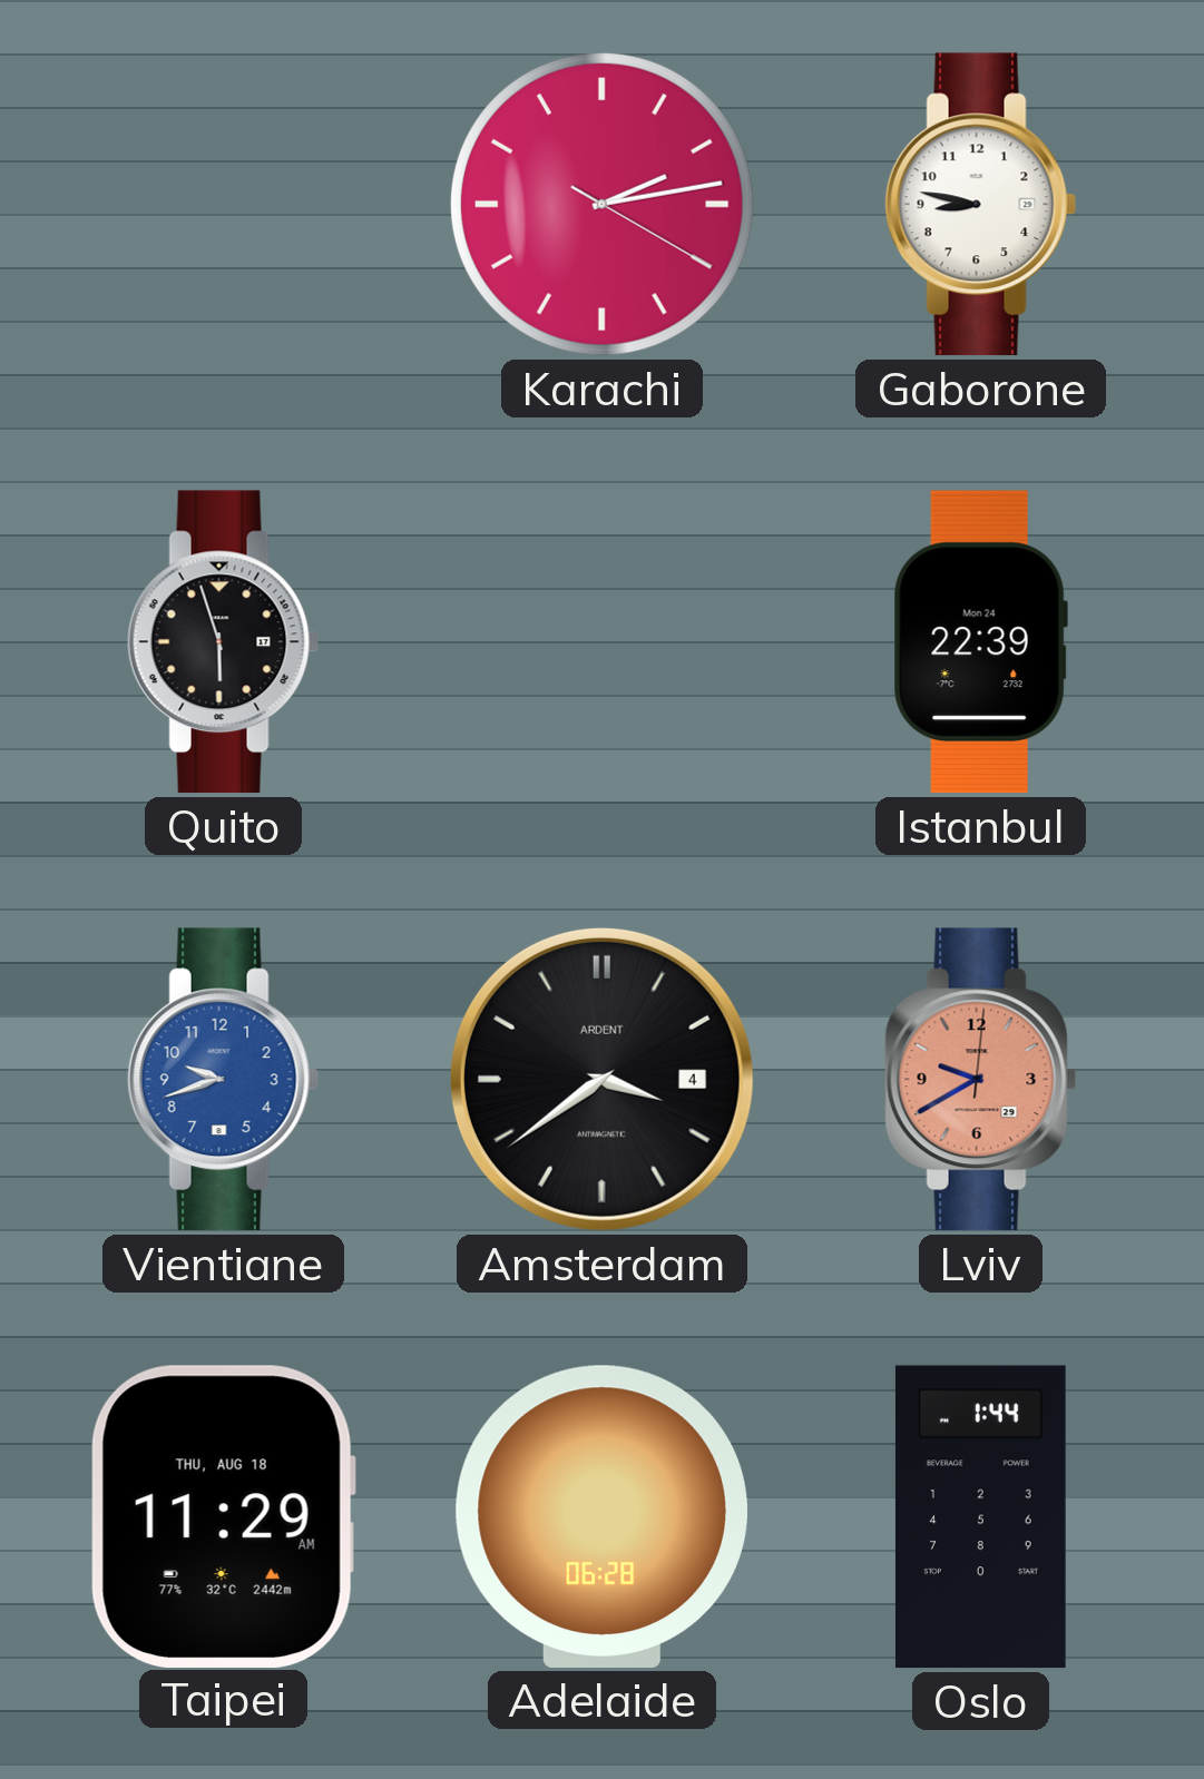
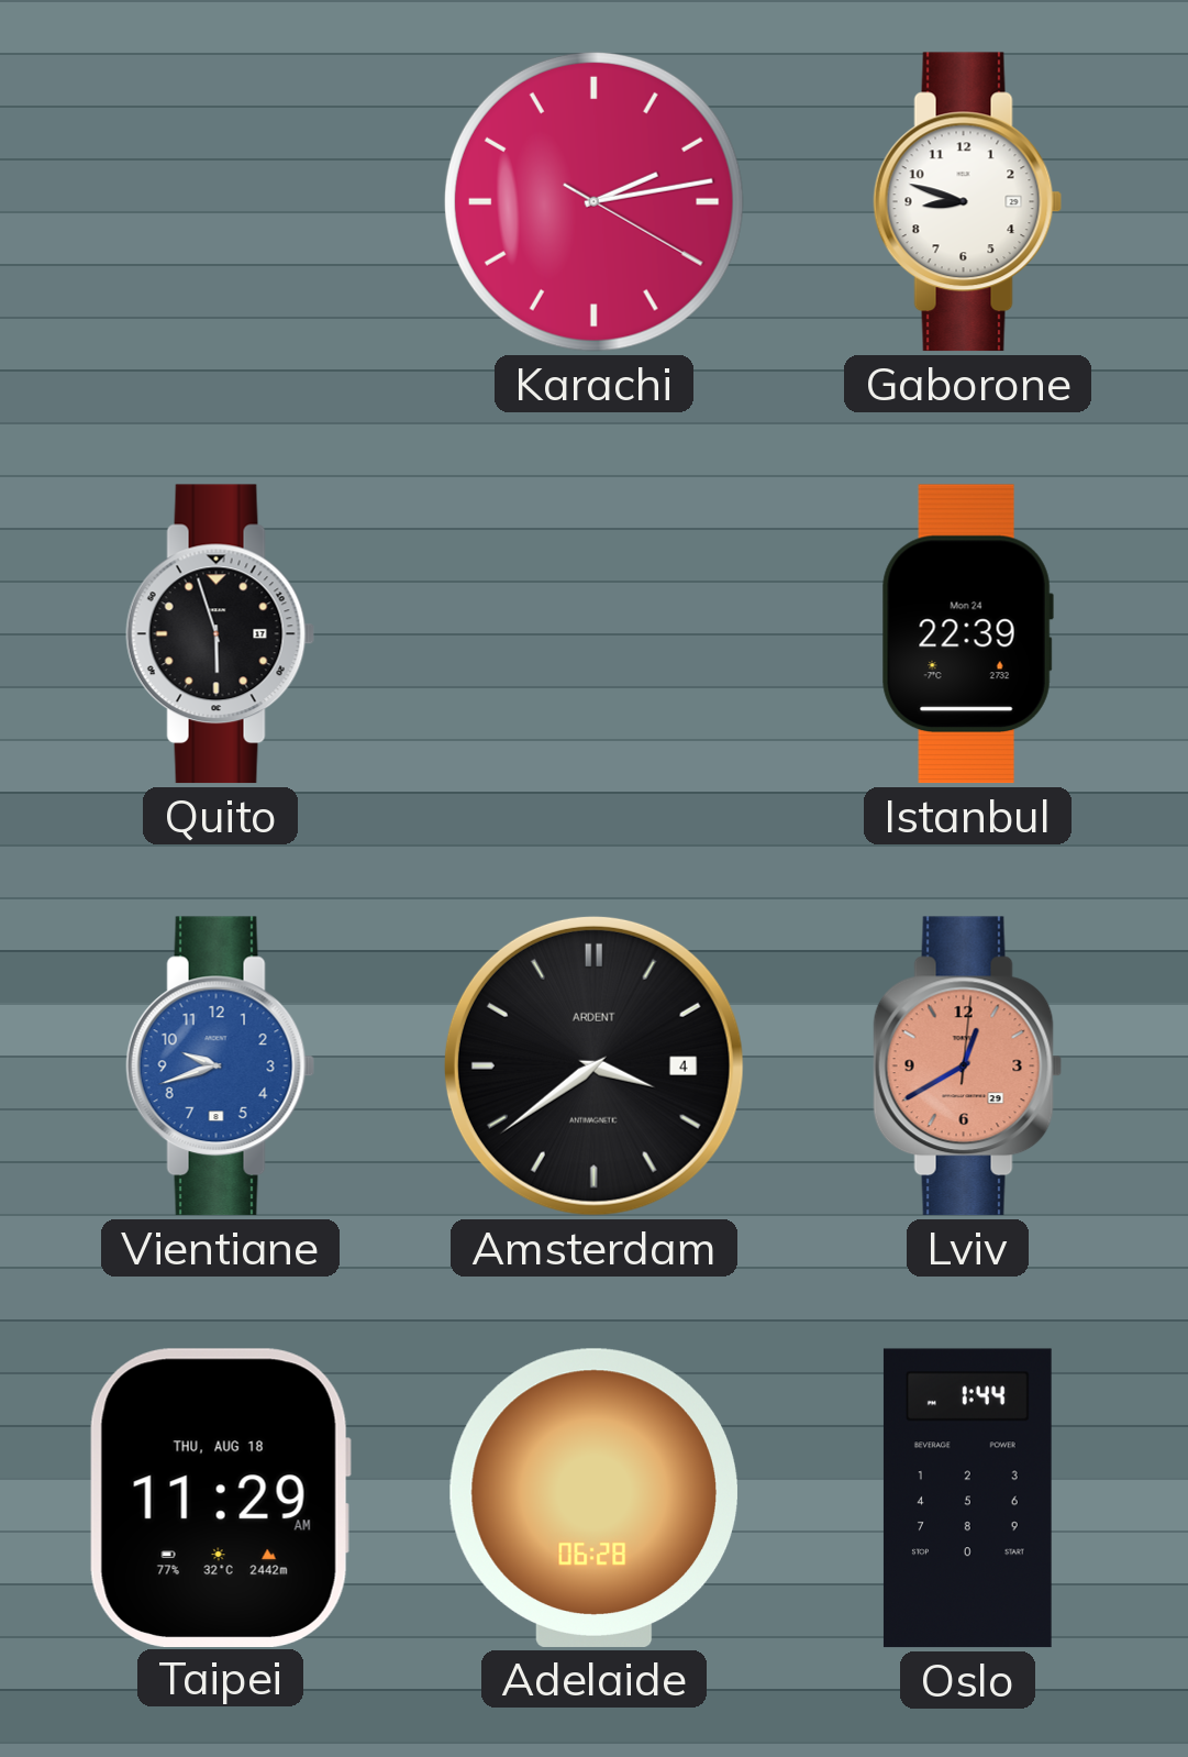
Gaborone: 8:47 -> 8:48 (968, 202)
Lviv: 9:40 -> 12:40 (968, 1067)
